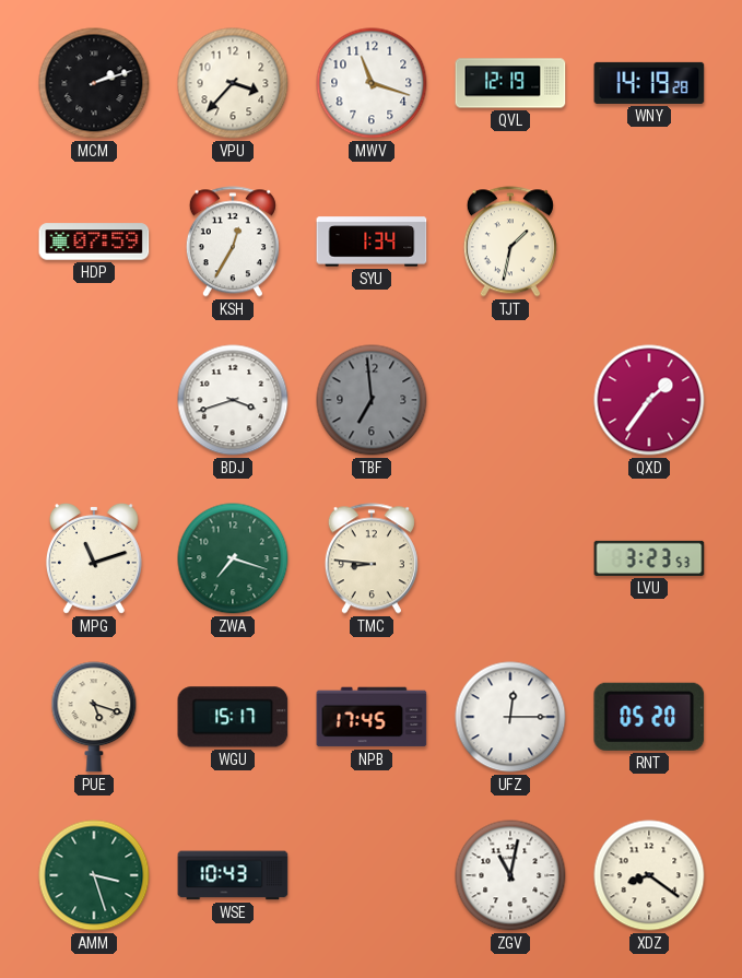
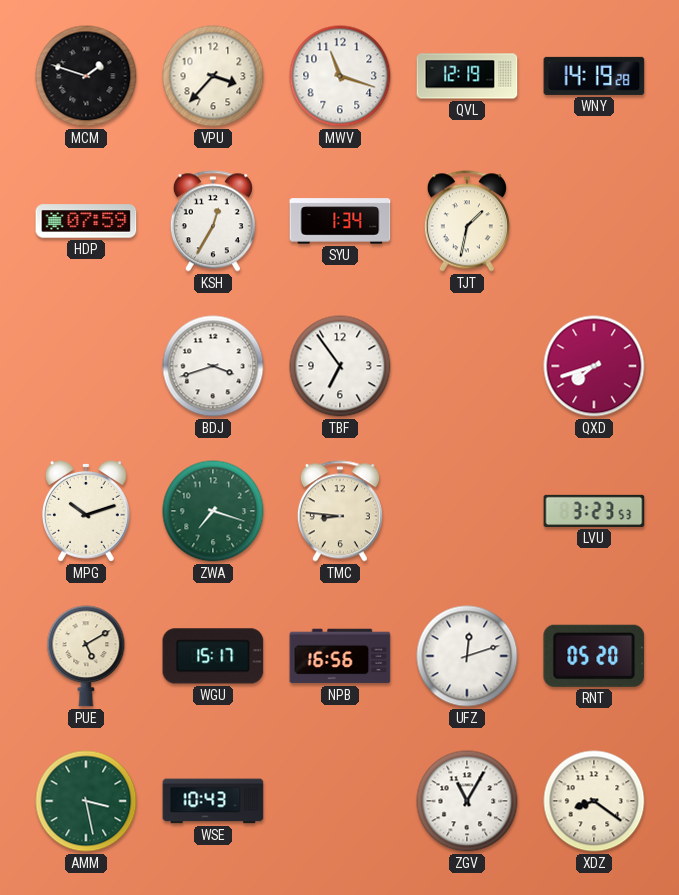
MCM: 2:12 -> 1:48 (86, 76)
TBF: 6:59 -> 6:54 (340, 366)
TBF dial: grey -> white (340, 366)
QXD: 1:36 -> 7:42 (594, 366)
MPG: 11:12 -> 10:12 (86, 511)
PUE: 5:18 -> 5:10 (86, 656)
NPB: 17:45 -> 16:56 (340, 656)
UFZ: 12:15 -> 12:12 (467, 656)
AMM: 3:27 -> 3:28 (86, 801)
ZGV: 11:02 -> 11:05 (467, 801)
